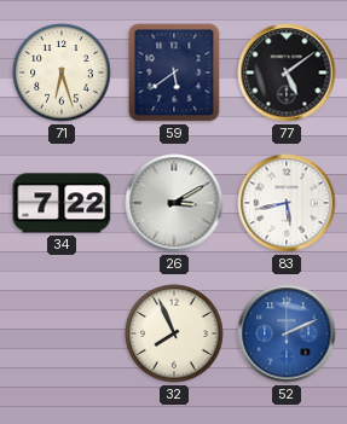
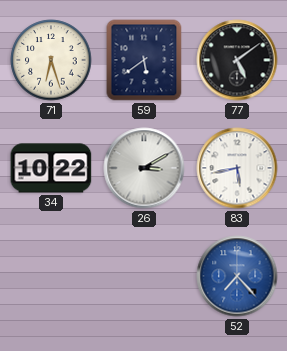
34: 7:22 -> 10:22 (51, 168)
32: 7:56 -> none (174, 333)
52: 2:11 -> 7:23 (237, 276)
